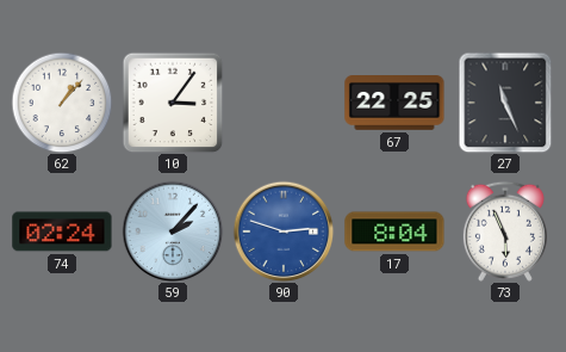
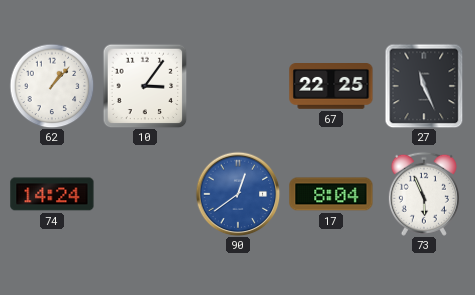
74: 02:24 -> 14:24 (52, 194)
59: 2:07 -> none (173, 231)
90: 2:48 -> 12:39 (238, 194)
